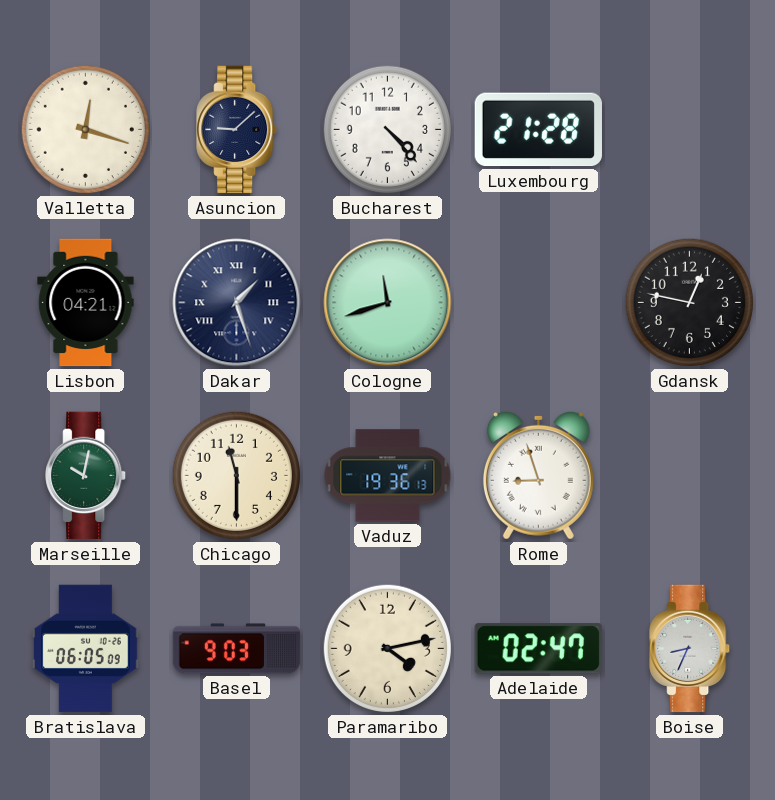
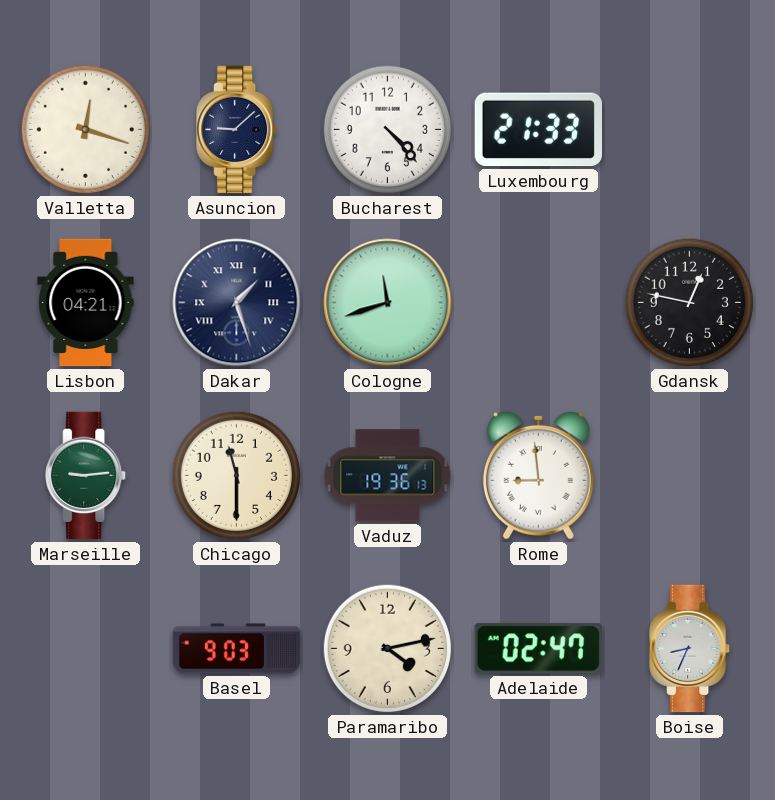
Luxembourg: 21:28 -> 21:33 (538, 130)
Marseille: 10:02 -> 9:14 (86, 476)
Rome: 8:57 -> 8:59 (538, 475)
Bratislava: 06:05 -> none (86, 649)
